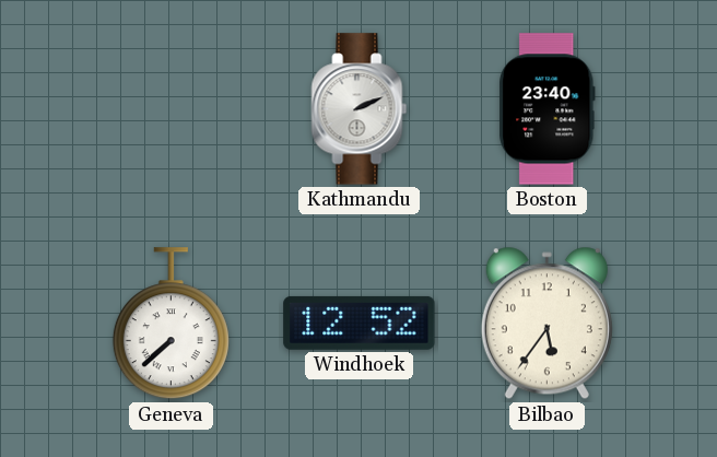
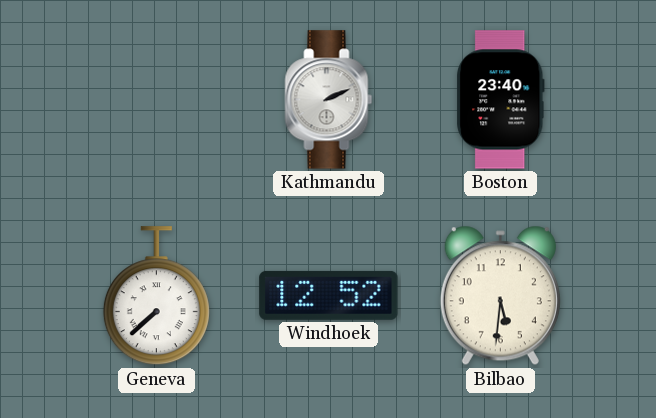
Bilbao: 5:36 -> 5:31 (500, 296)
